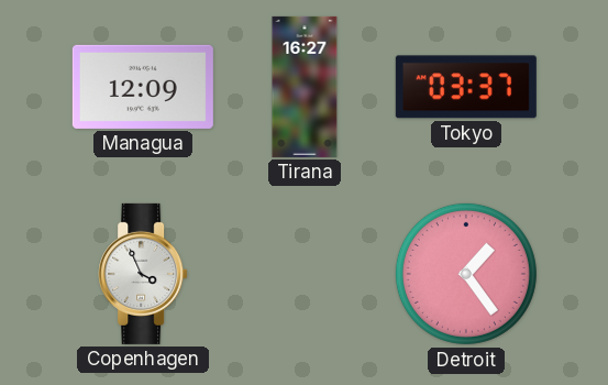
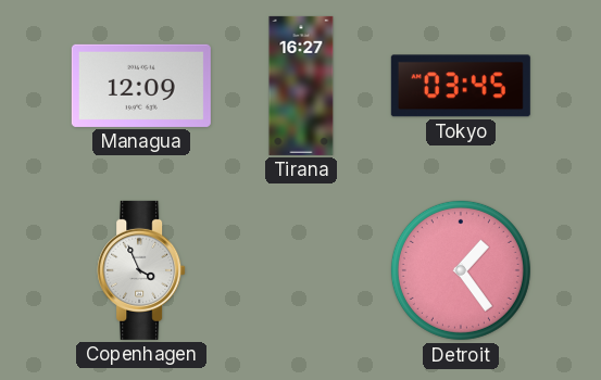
Tokyo: 03:37 -> 03:45 (461, 86)
